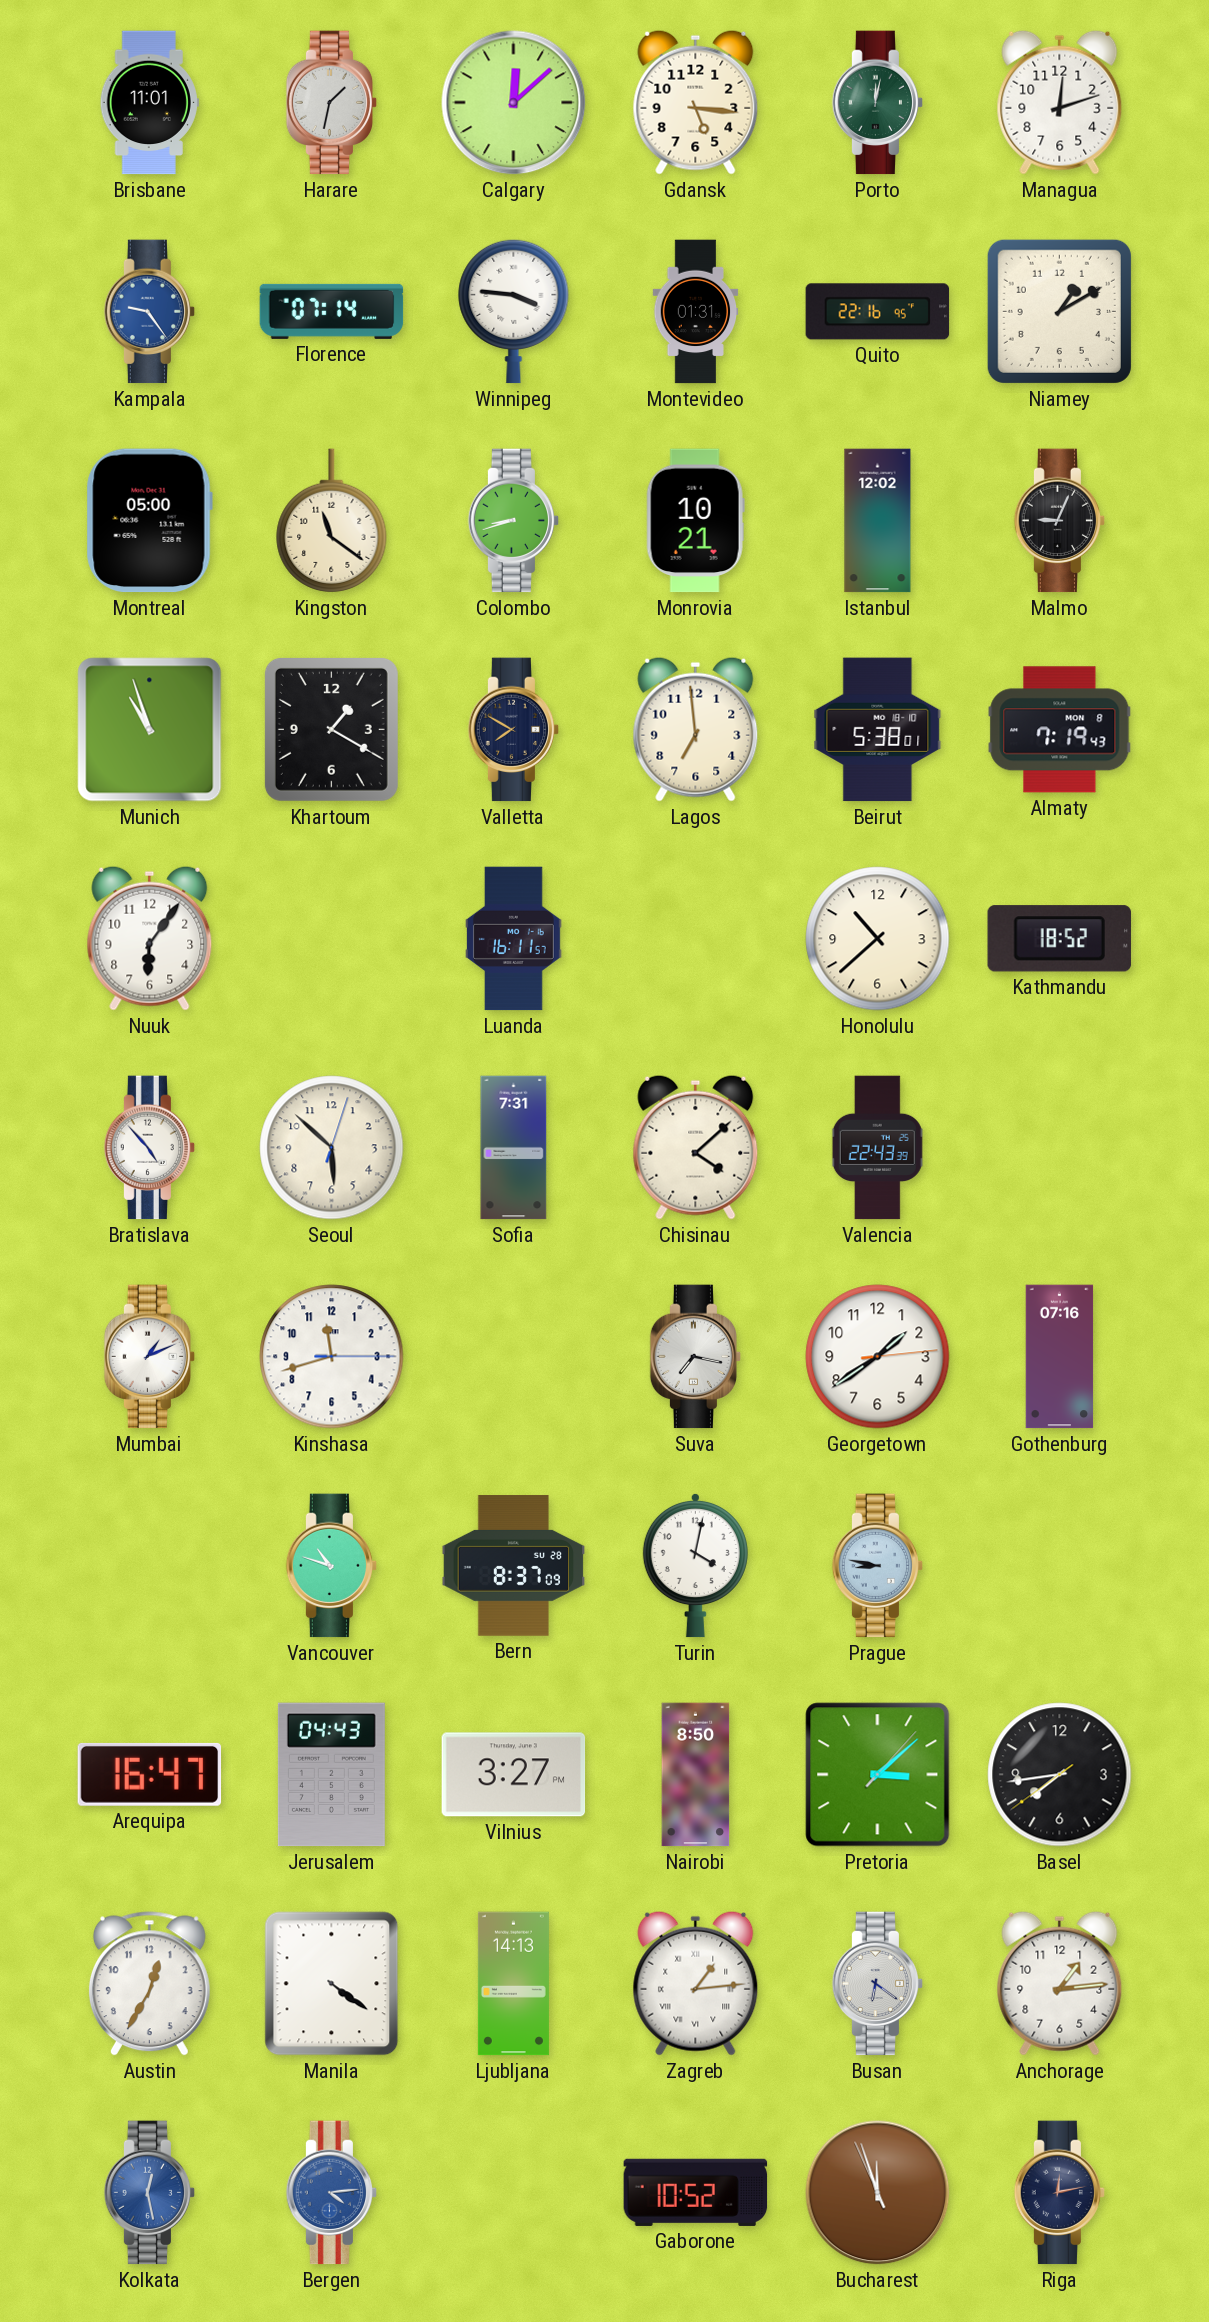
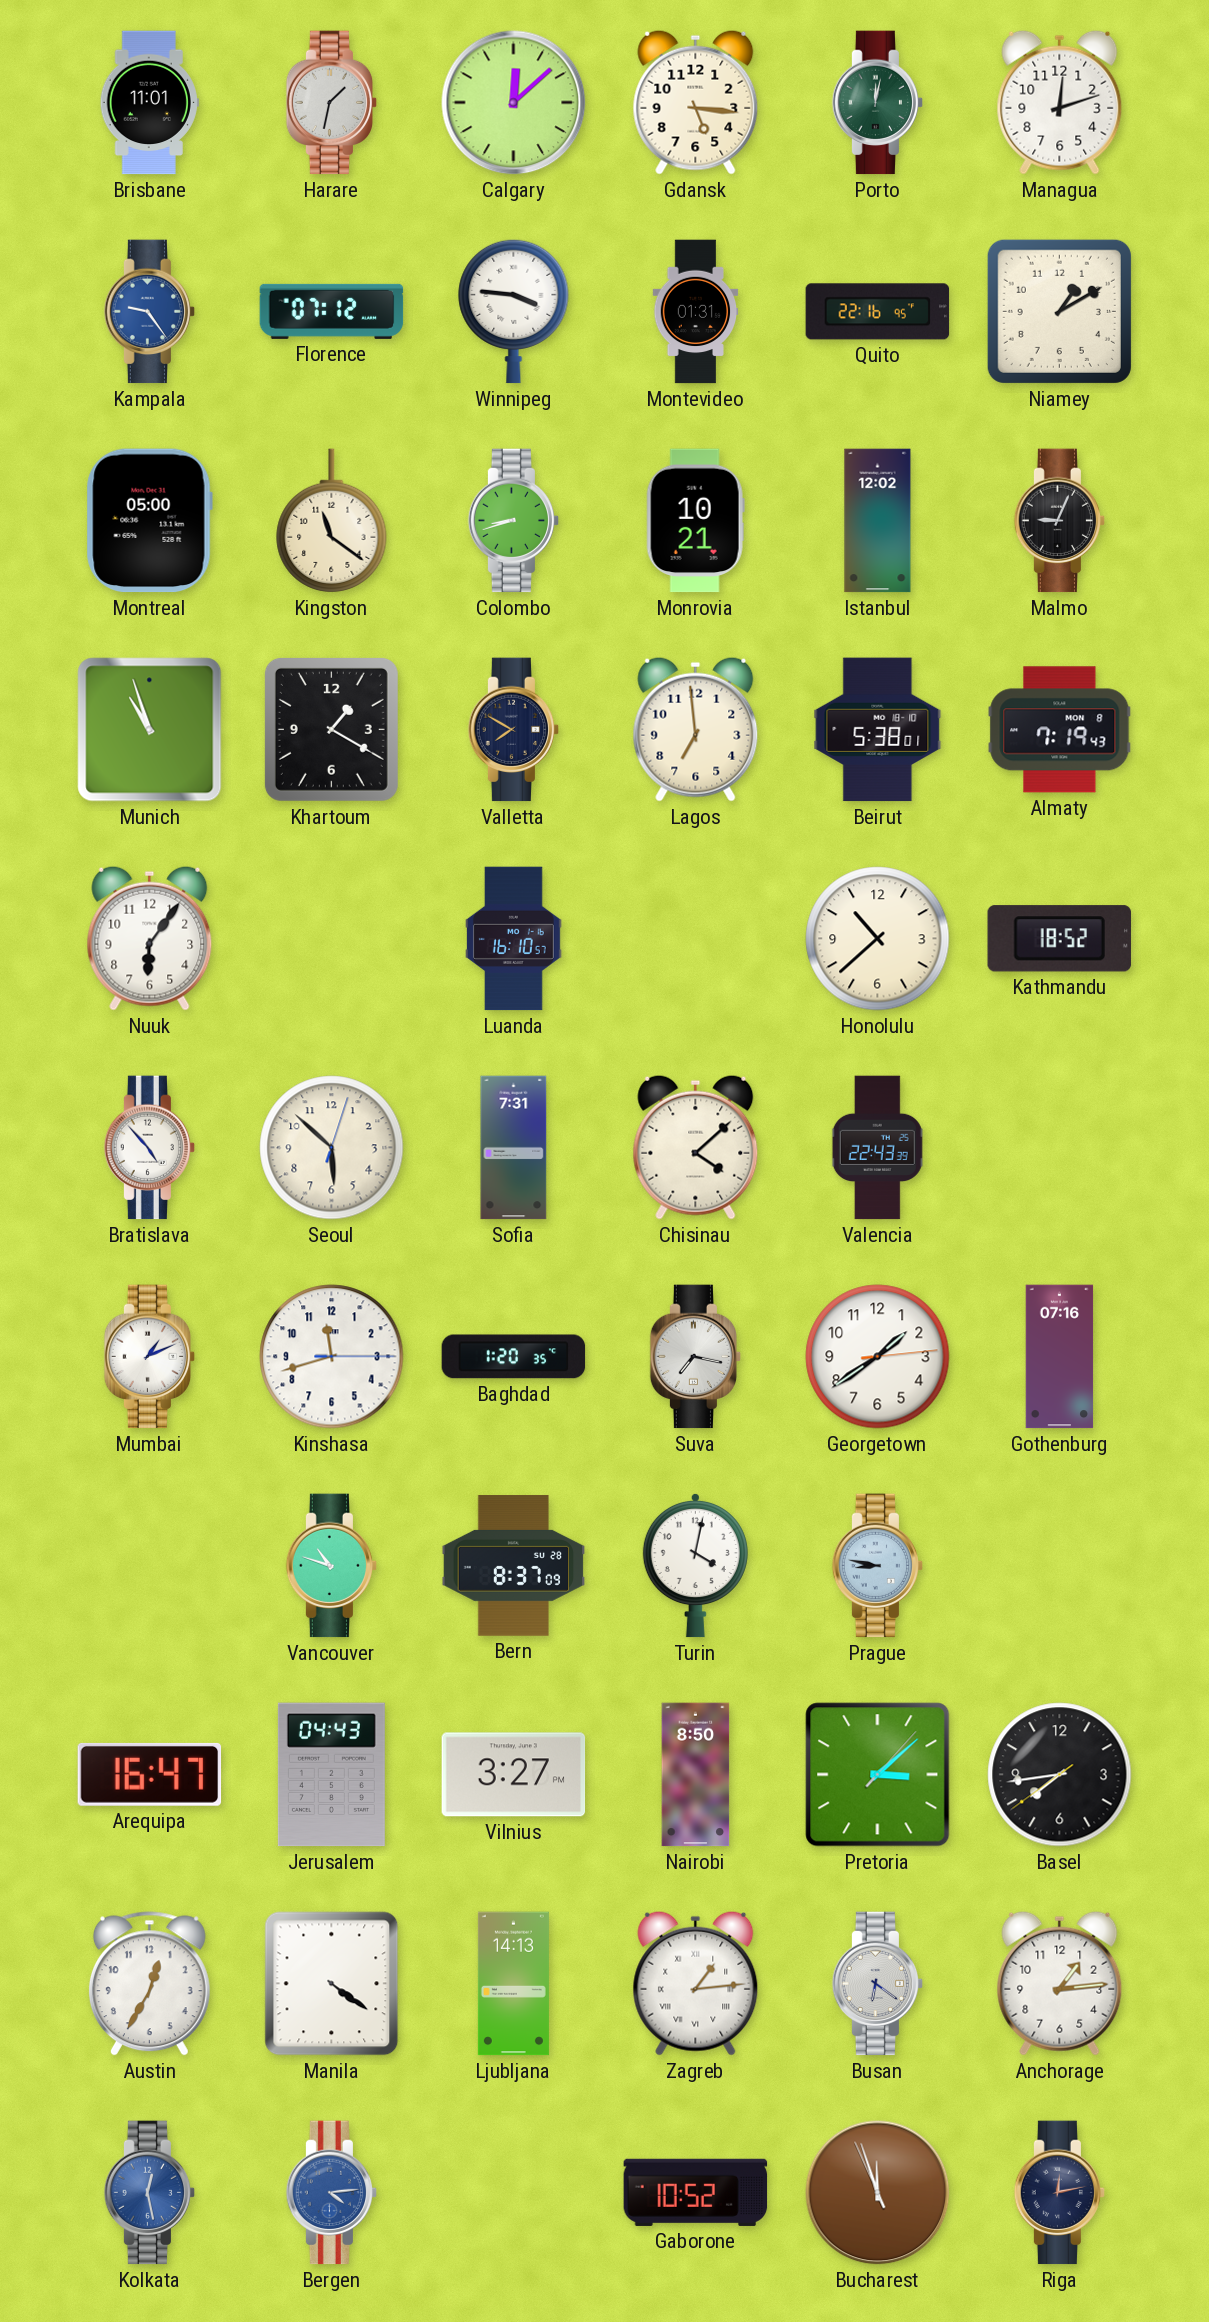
Florence: 07:14 -> 07:12 (332, 311)
Luanda: 16:11 -> 16:10 (514, 939)
Baghdad: none -> 1:20 (514, 1357)
